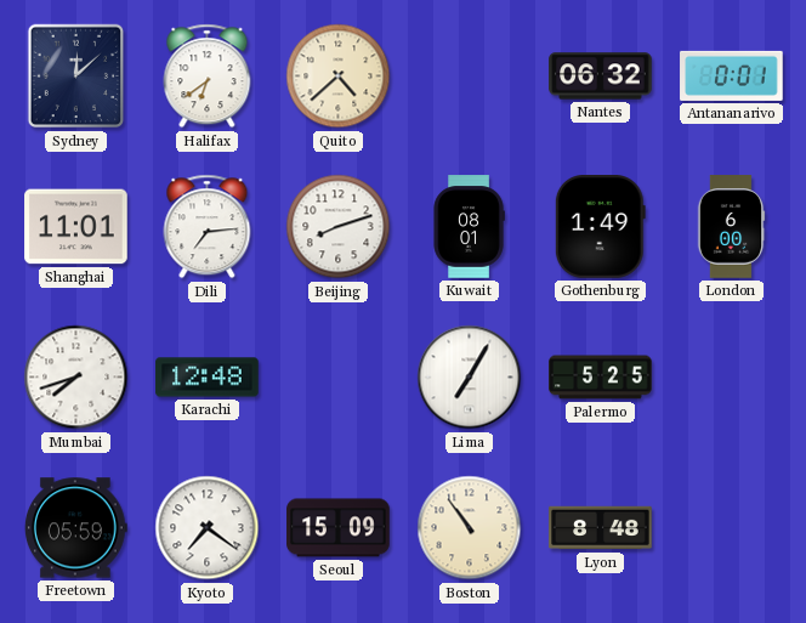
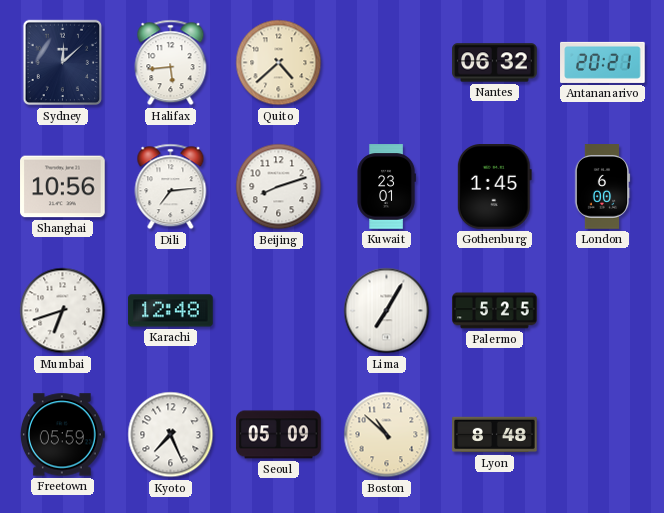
Halifax: 6:39 -> 5:44 (171, 63)
Antananarivo: 0:01 -> 20:21 (603, 62)
Shanghai: 11:01 -> 10:56 (63, 187)
Kuwait: 08:01 -> 23:01 (386, 187)
Gothenburg: 1:49 -> 1:45 (494, 187)
Mumbai: 7:42 -> 6:42 (63, 311)
Kyoto: 7:21 -> 7:26 (171, 435)
Seoul: 15:09 -> 05:09 (279, 435)
Boston: 10:54 -> 10:52 (387, 435)
